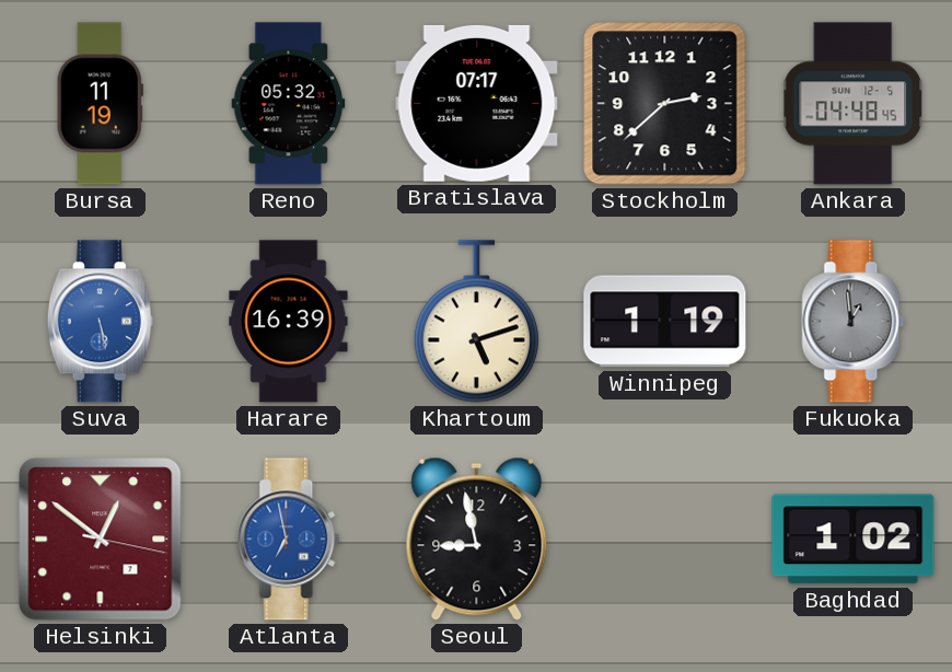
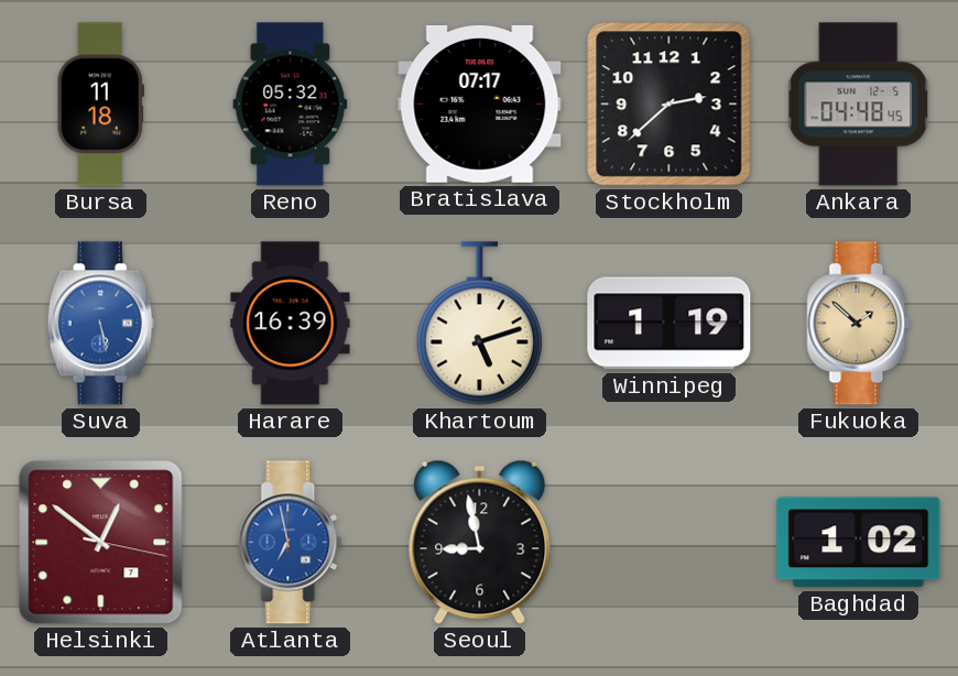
Bursa: 11:19 -> 11:18 (100, 105)
Fukuoka: 12:59 -> 1:52 (859, 324)
Fukuoka dial: grey -> champagne (859, 324)
